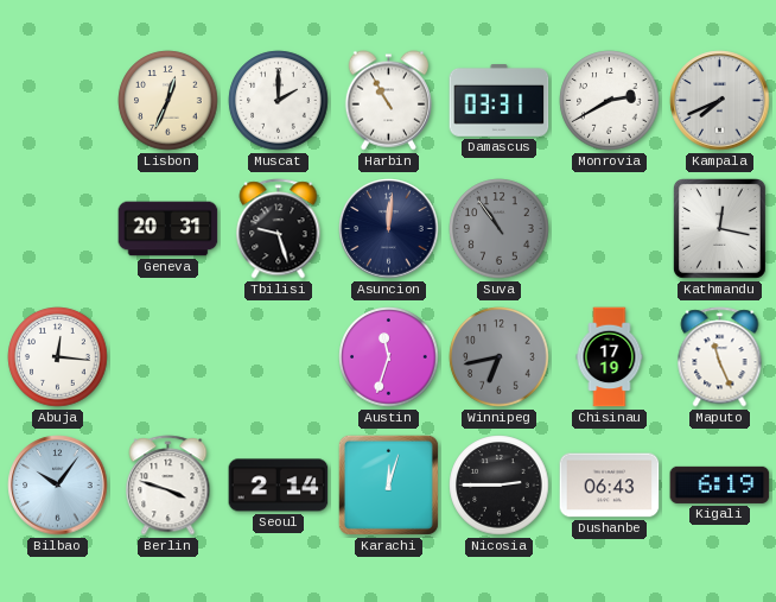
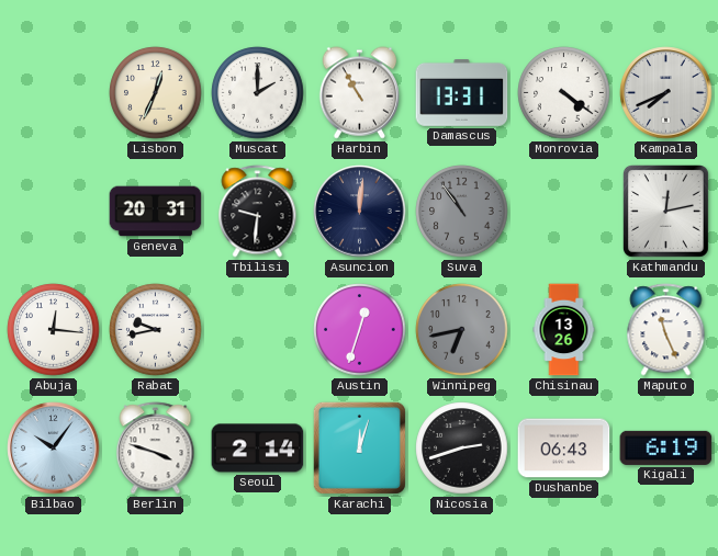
Damascus: 03:31 -> 13:31 (462, 93)
Monrovia: 2:40 -> 4:21 (564, 93)
Tbilisi: 9:27 -> 9:31 (258, 212)
Kathmandu: 12:17 -> 12:13 (666, 212)
Rabat: none -> 9:43 (156, 330)
Austin: 11:33 -> 12:33 (360, 330)
Chisinau: 17:19 -> 13:26 (564, 330)
Nicosia: 2:45 -> 2:42 (462, 449)
